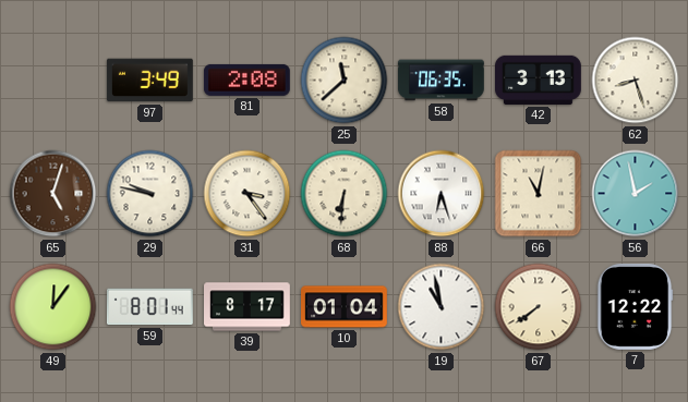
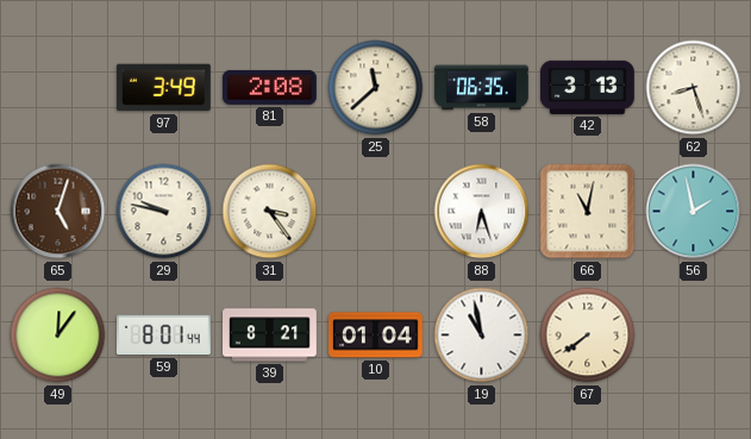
68: 6:31 -> none (345, 194)
39: 8:17 -> 8:21 (270, 335)
7: 12:22 -> none (635, 307)
